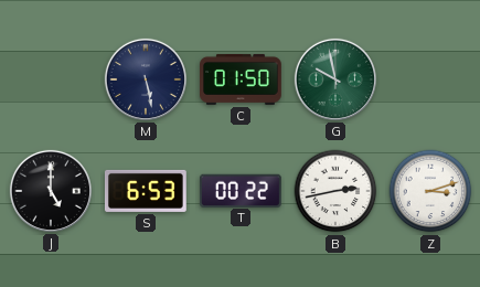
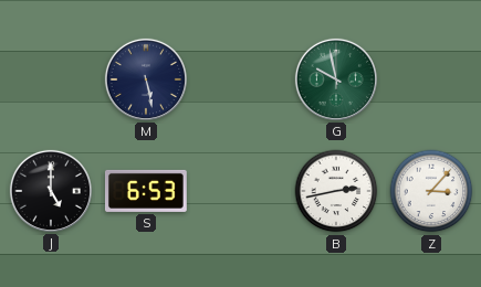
C: 01:50 -> none (242, 79)
T: 00:22 -> none (241, 190)
Z: 3:12 -> 3:07 (431, 191)
